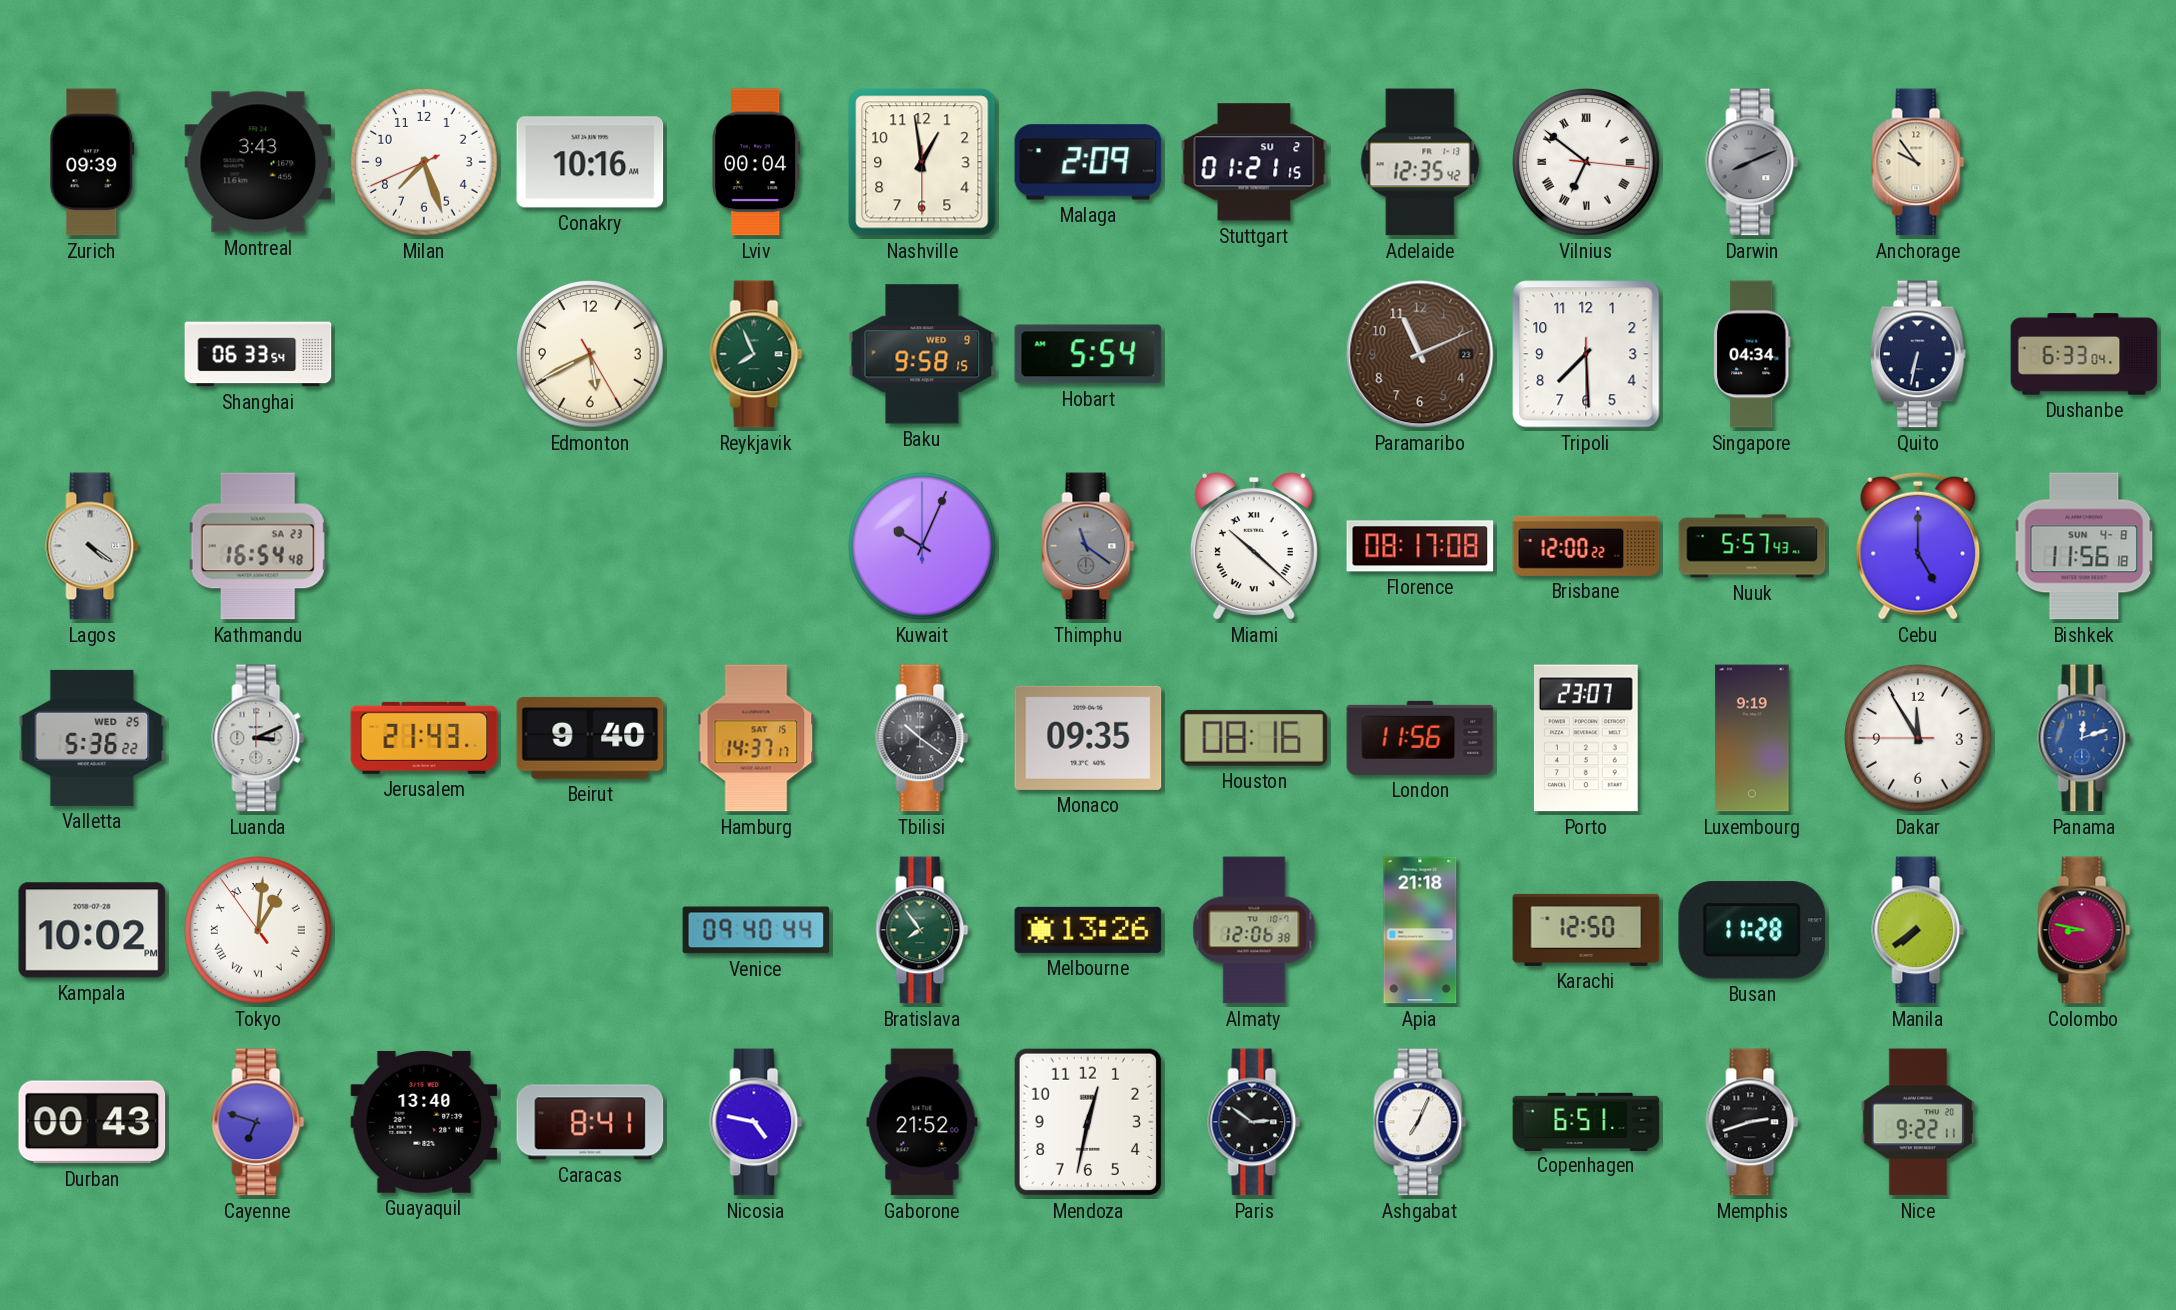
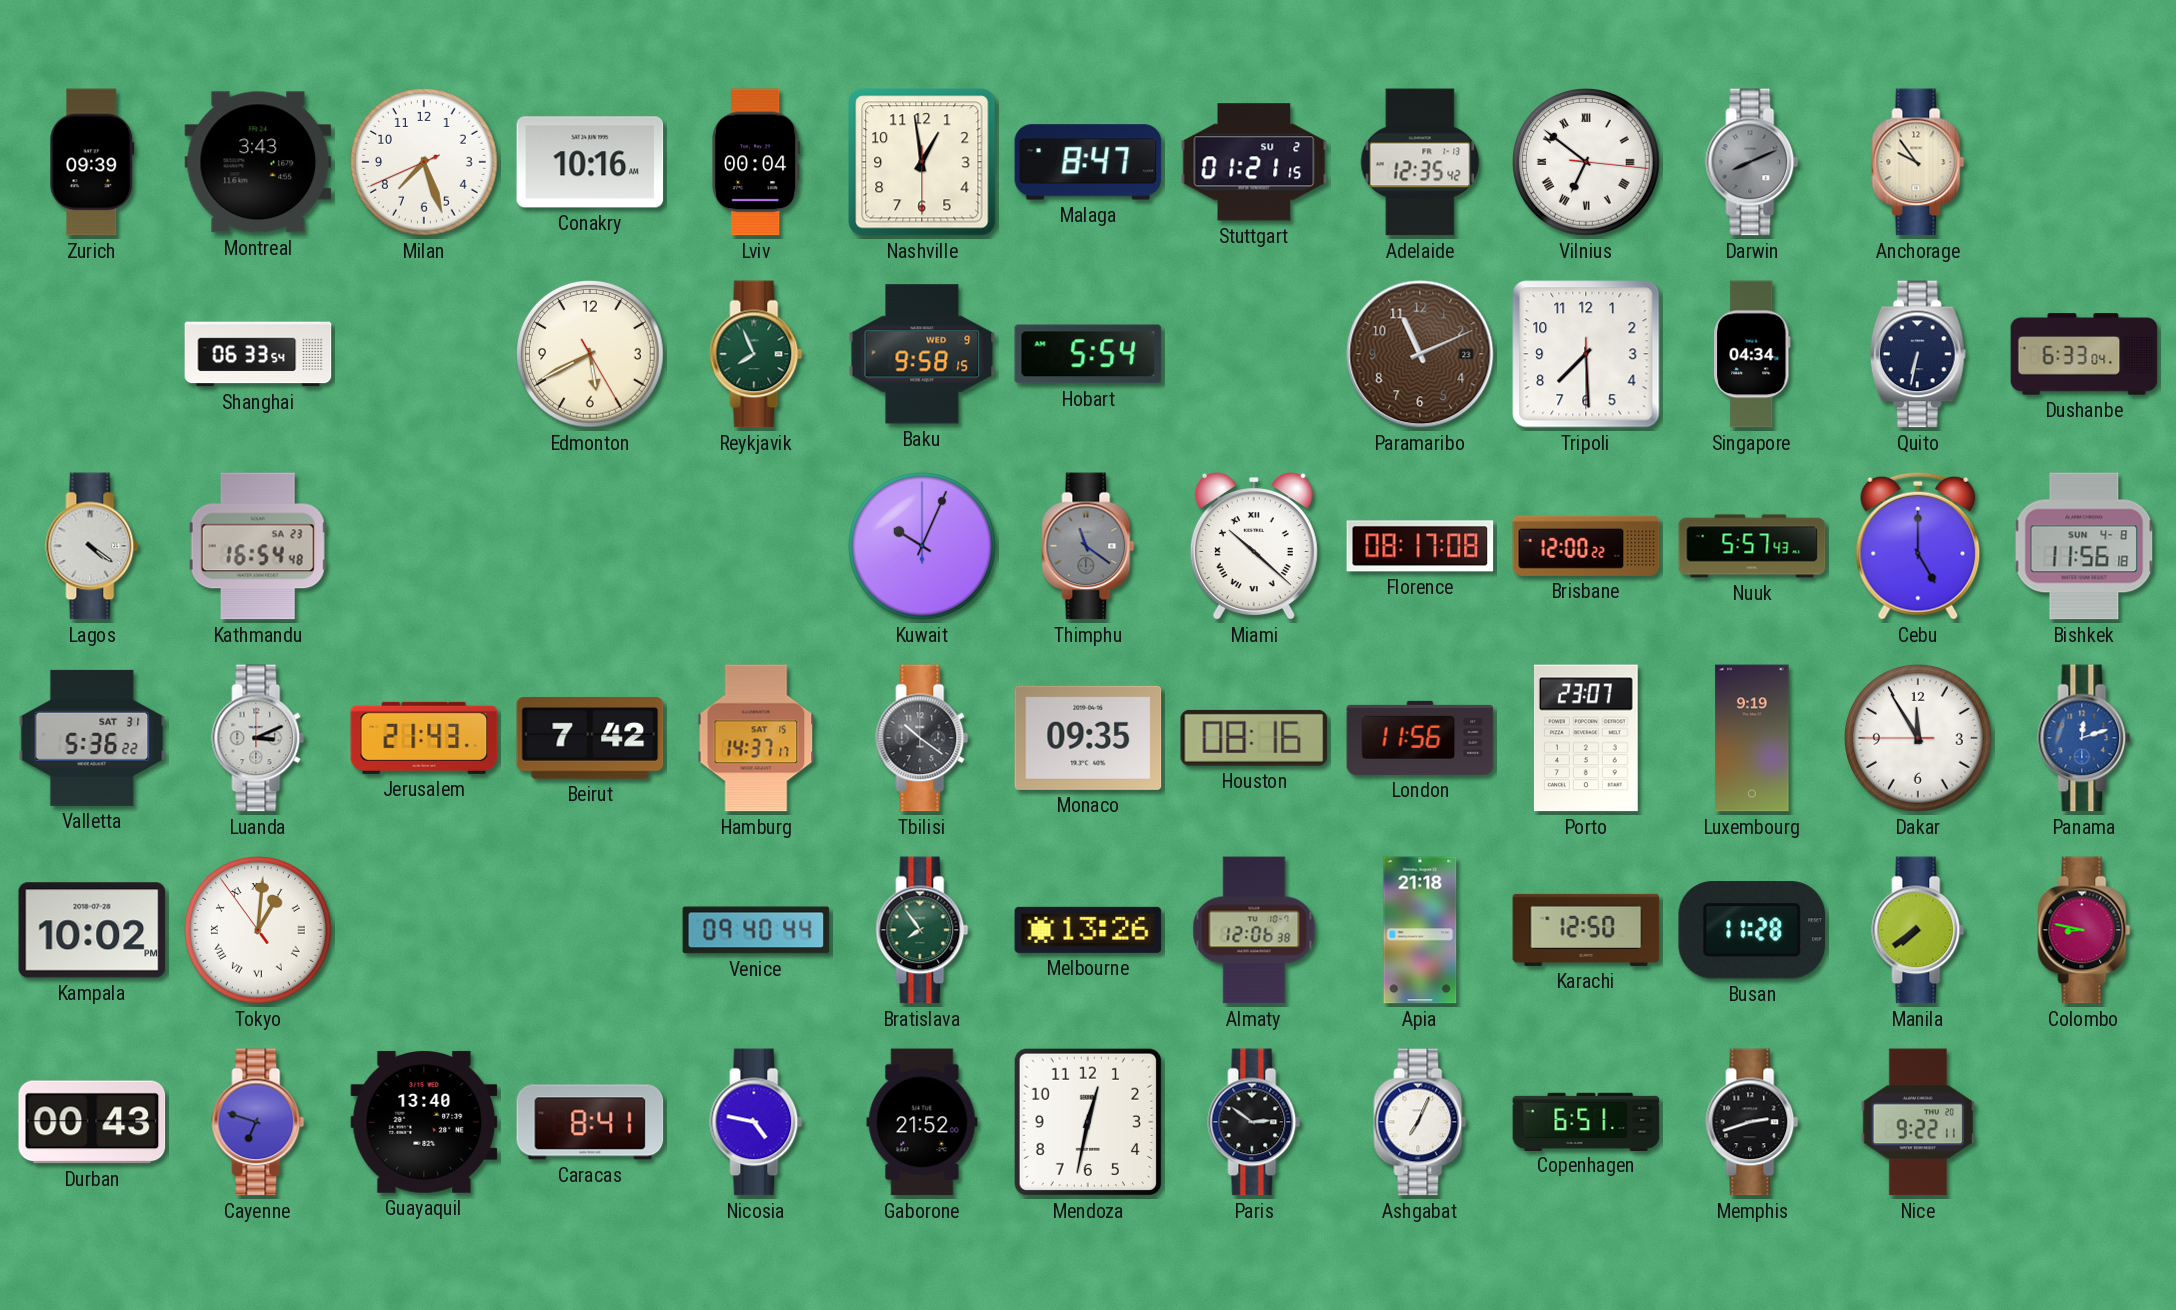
Malaga: 2:09 -> 8:47 (1088, 162)
Valletta date: WED 25 -> SAT 31 (92, 738)
Beirut: 9:40 -> 7:42 (590, 738)
